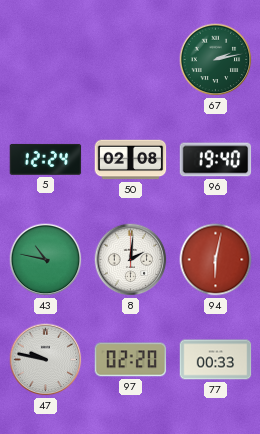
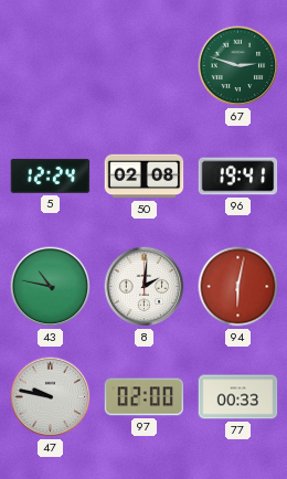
67: 2:13 -> 2:48 (238, 66)
96: 19:40 -> 19:41 (238, 177)
97: 02:20 -> 02:00 (145, 397)
